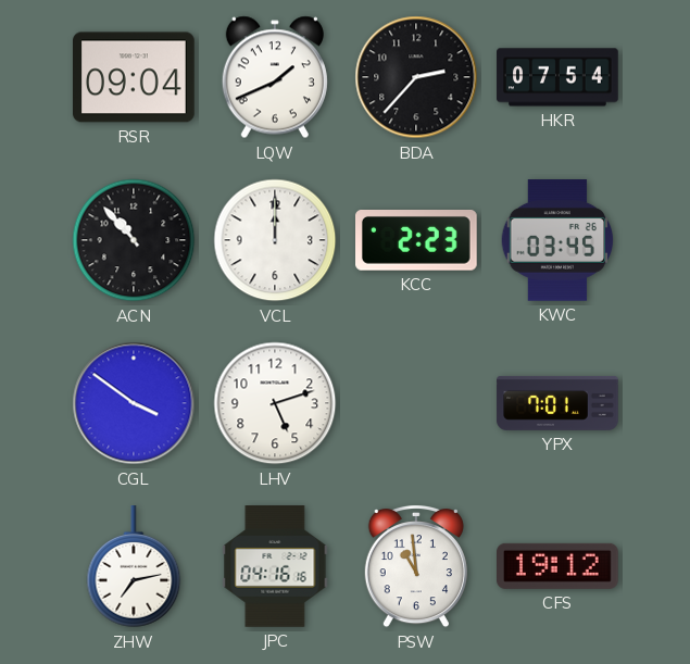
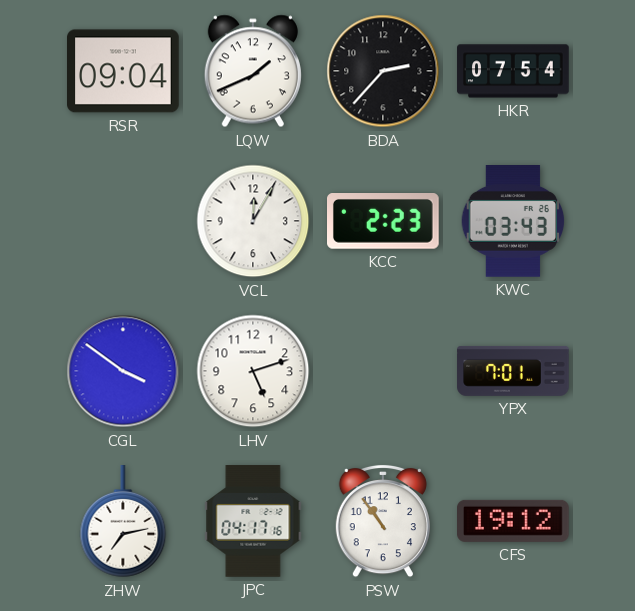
ACN: 10:53 -> none (134, 240)
VCL: 12:00 -> 12:05 (253, 221)
KWC: 03:45 -> 03:43 (513, 222)
JPC: 04:16 -> 04:17 (253, 521)
PSW: 10:59 -> 10:54 (383, 521)
